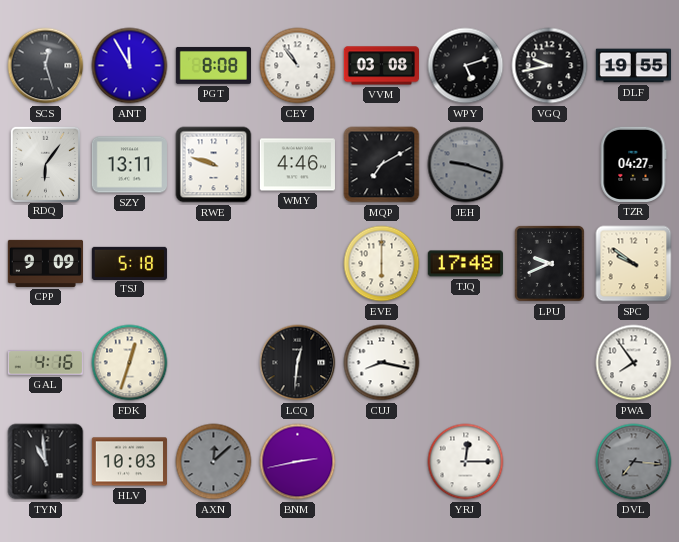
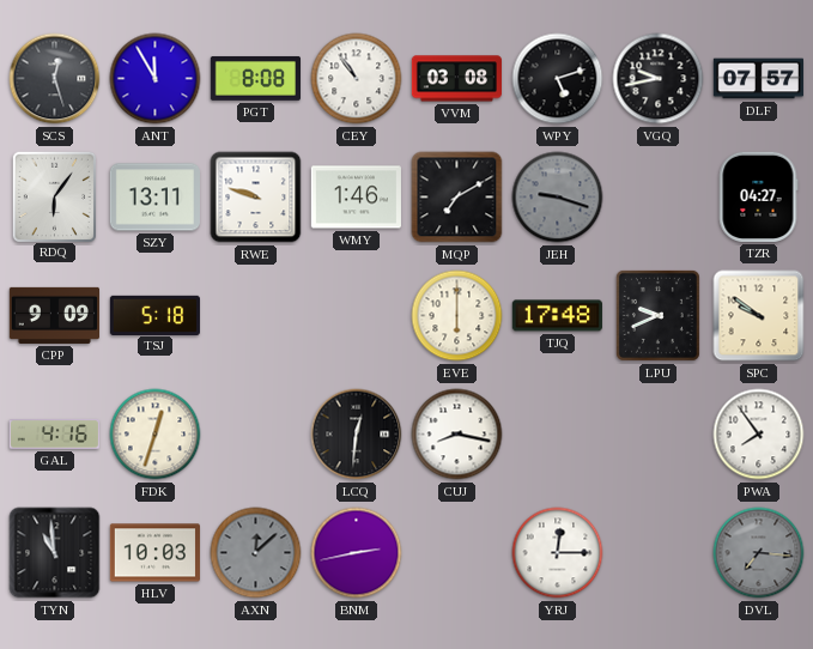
DLF: 19:55 -> 07:57 (758, 79)
WMY: 4:46 -> 1:46 (356, 198)
